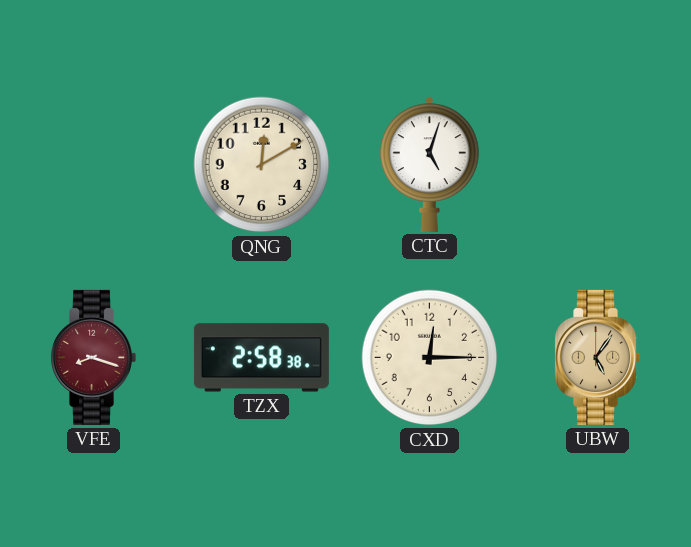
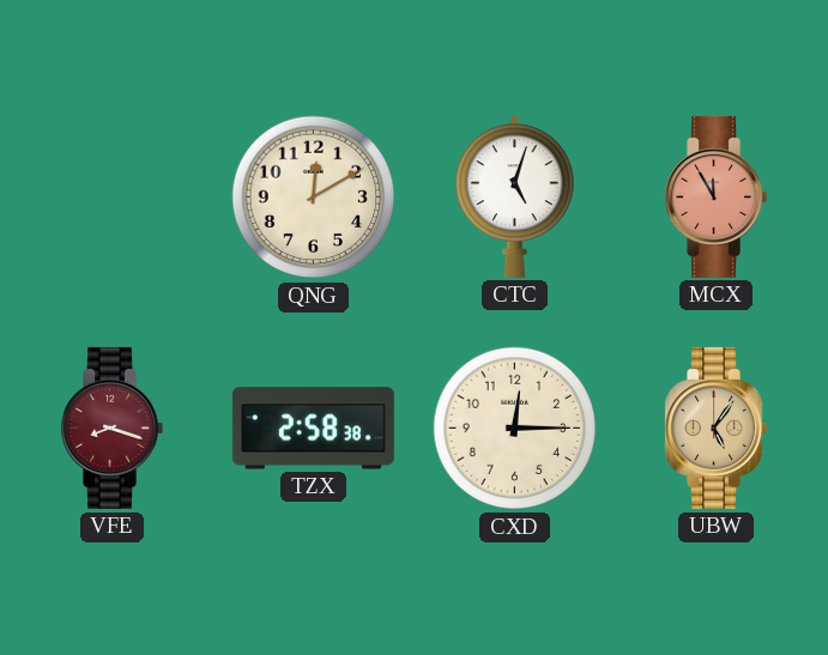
MCX: none -> 11:55 (717, 196)
